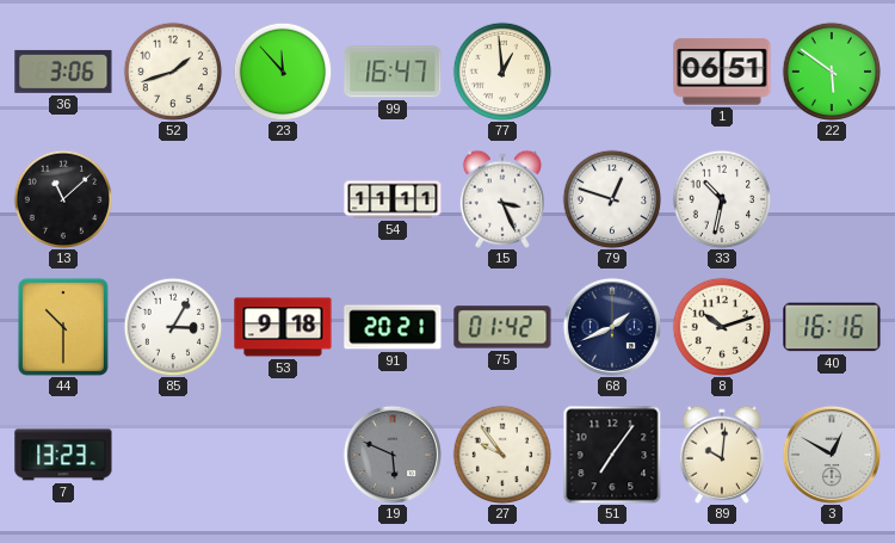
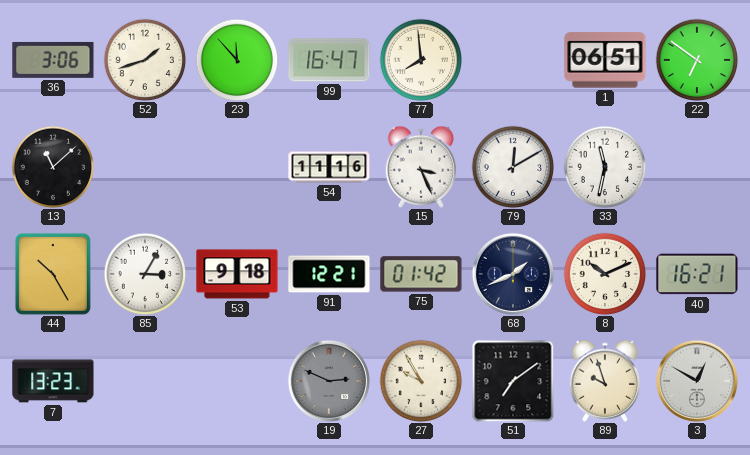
77: 12:59 -> 7:59 (421, 60)
22: 5:51 -> 6:51 (697, 60)
54: 11:11 -> 11:16 (329, 167)
79: 12:48 -> 12:10 (513, 167)
33: 10:32 -> 11:32 (605, 167)
44: 10:30 -> 10:25 (53, 274)
91: 20:21 -> 12:21 (329, 274)
8: 10:12 -> 10:11 (605, 274)
40: 16:16 -> 16:21 (697, 274)
19: 5:49 -> 2:49 (329, 381)
27: 9:54 -> 9:55 (421, 381)
51: 7:06 -> 7:09 (513, 381)
89: 10:01 -> 9:57 (604, 381)
